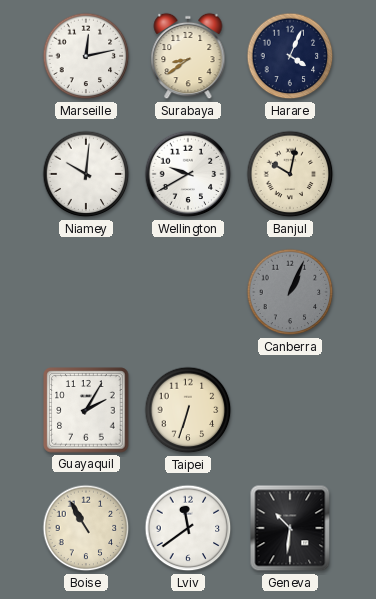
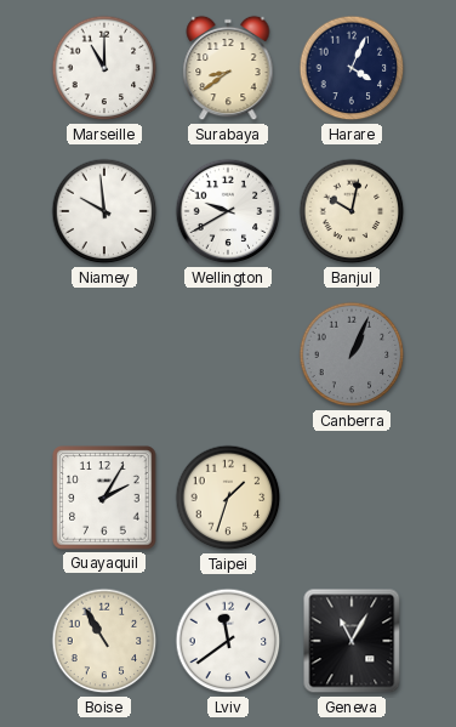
Marseille: 12:13 -> 11:00 (104, 68)
Niamey: 10:01 -> 9:59 (104, 211)
Taipei: 6:33 -> 1:33 (228, 498)
Geneva: 10:31 -> 11:05 (352, 641)
